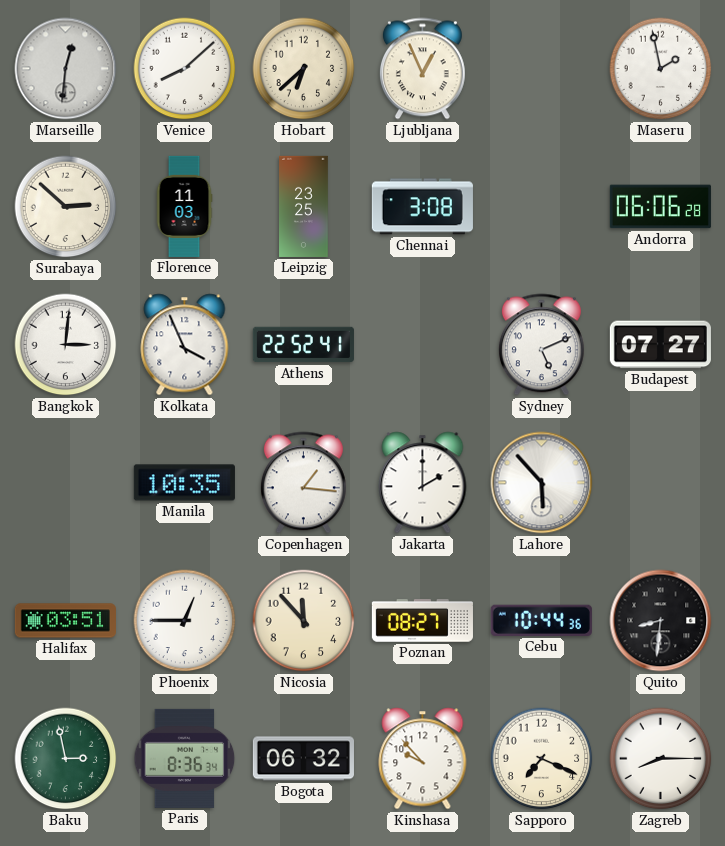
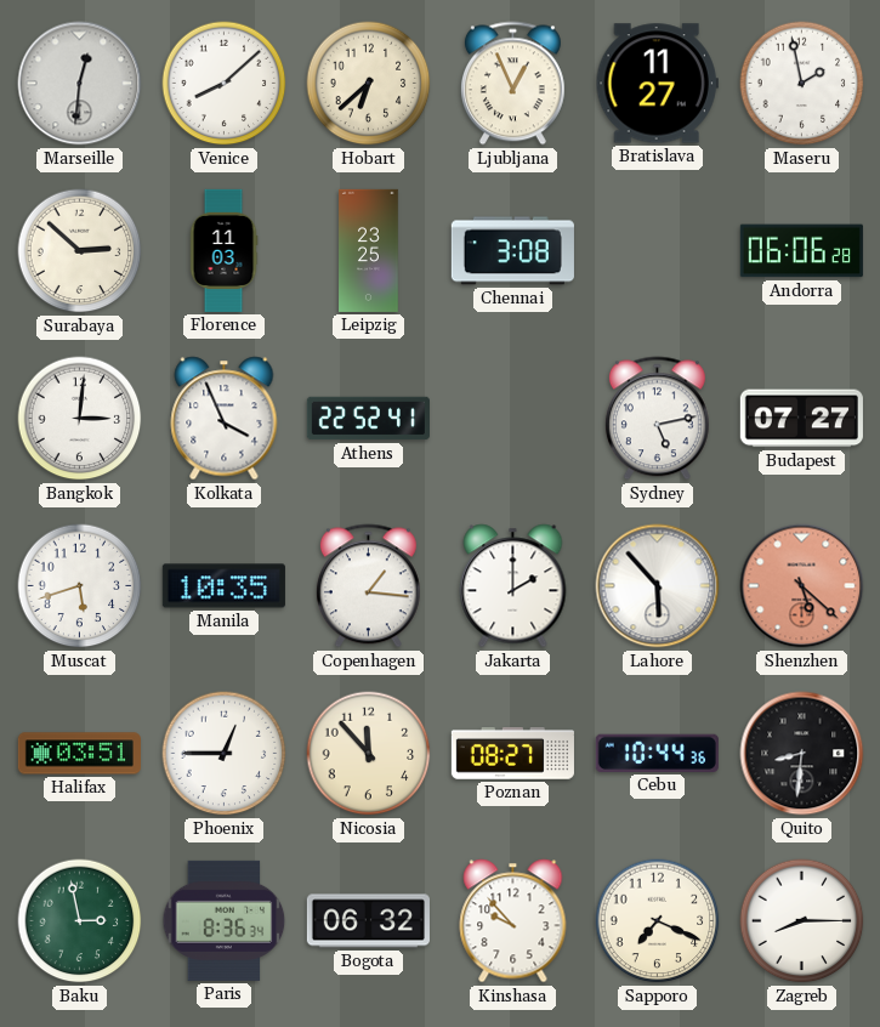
Bratislava: none -> 11:27 (657, 84)
Sydney: 5:11 -> 5:13 (657, 419)
Muscat: none -> 5:42 (80, 586)
Shenzhen: none -> 5:22 (802, 586)
